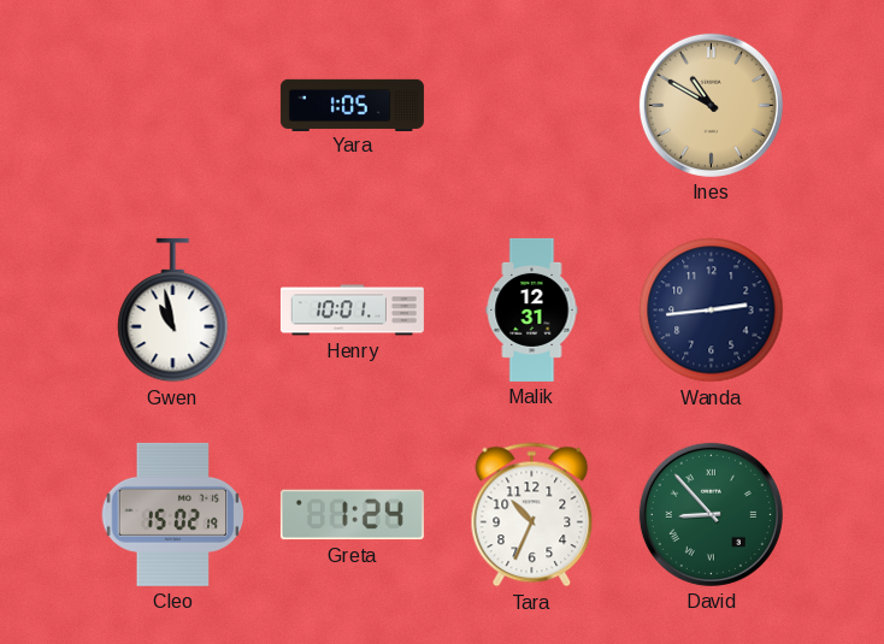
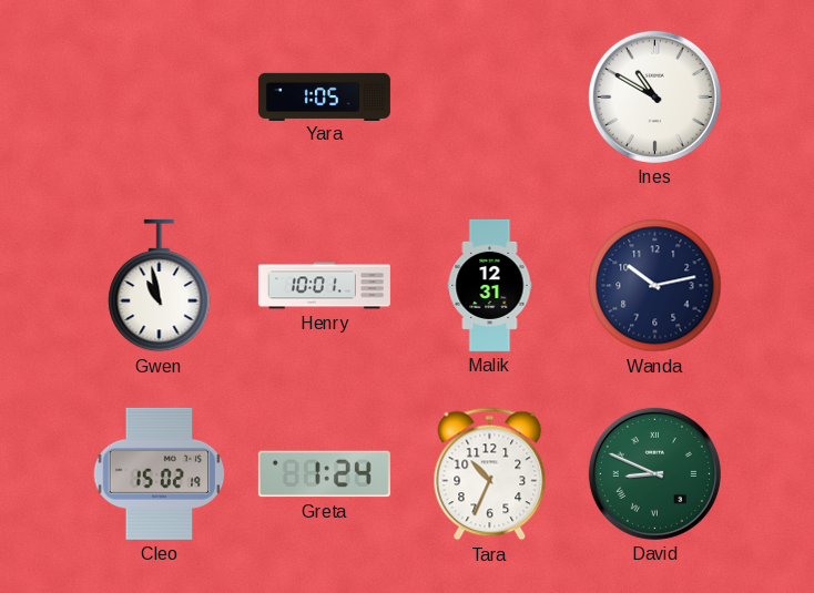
Ines dial: champagne -> white (654, 96)
Wanda: 2:44 -> 10:13 (655, 286)
David: 8:53 -> 8:49 (654, 473)
